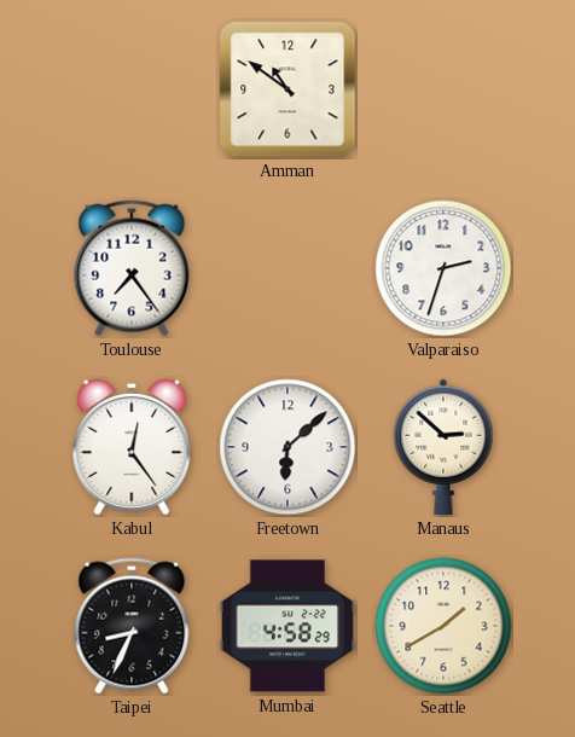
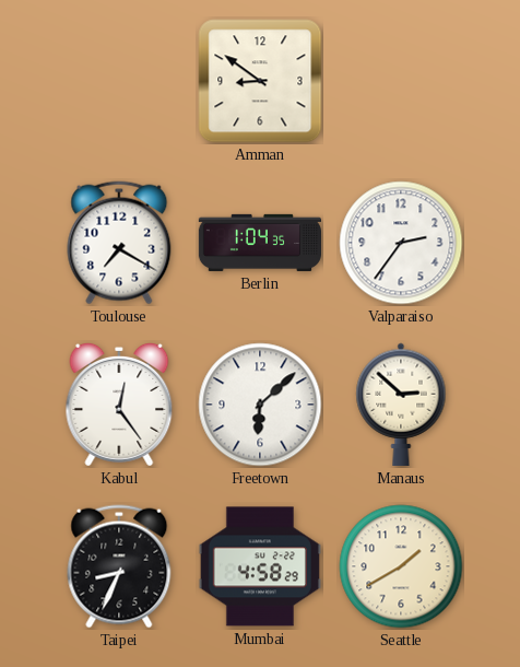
Amman: 10:51 -> 8:51 (260, 81)
Toulouse: 7:24 -> 7:20 (119, 243)
Berlin: none -> 1:04 (259, 243)
Valparaiso: 2:33 -> 2:36 (401, 243)
